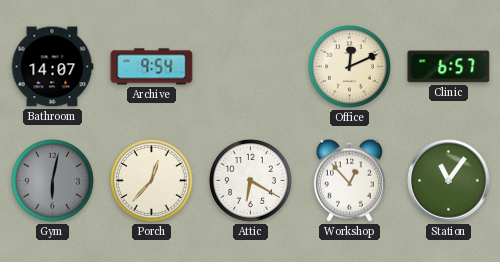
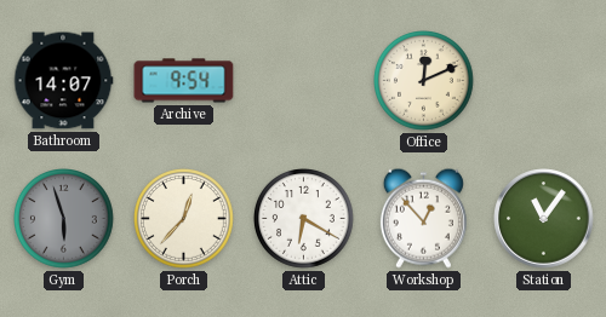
Clinic: 6:57 -> none (449, 67)
Gym: 6:02 -> 5:57 (64, 219)
